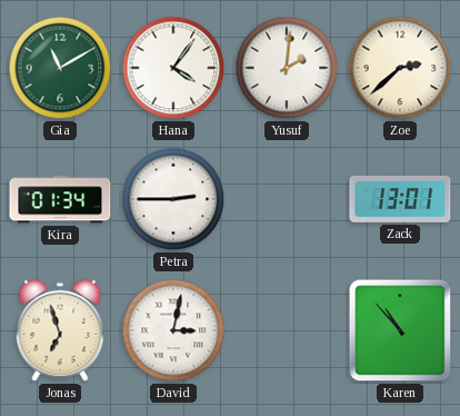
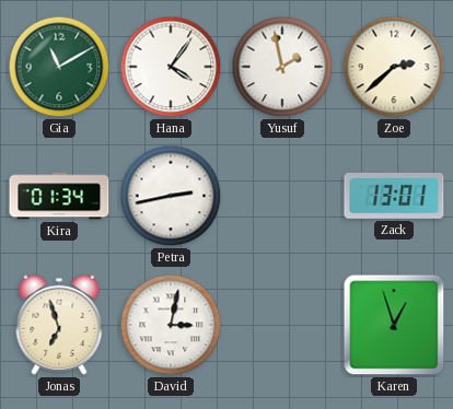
Yusuf: 2:01 -> 1:58 (282, 67)
Petra: 2:45 -> 2:43 (171, 196)
Karen: 10:53 -> 12:57 (394, 325)
